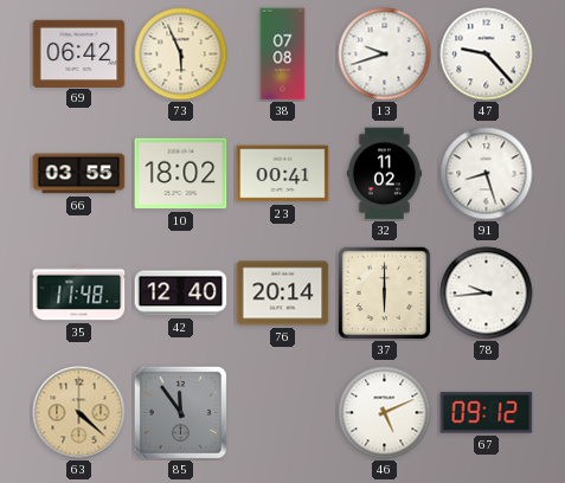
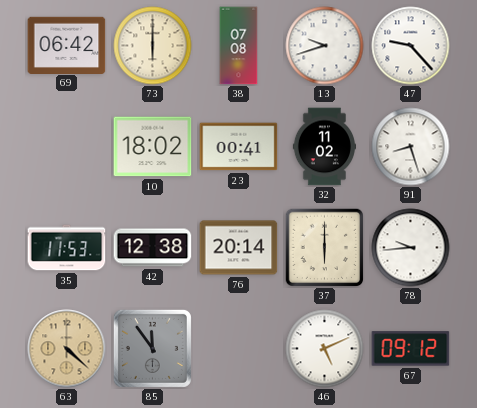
73: 5:56 -> 6:00 (153, 46)
66: 03:55 -> none (79, 174)
35: 11:48 -> 11:53 (67, 248)
42: 12:40 -> 12:38 (153, 248)
